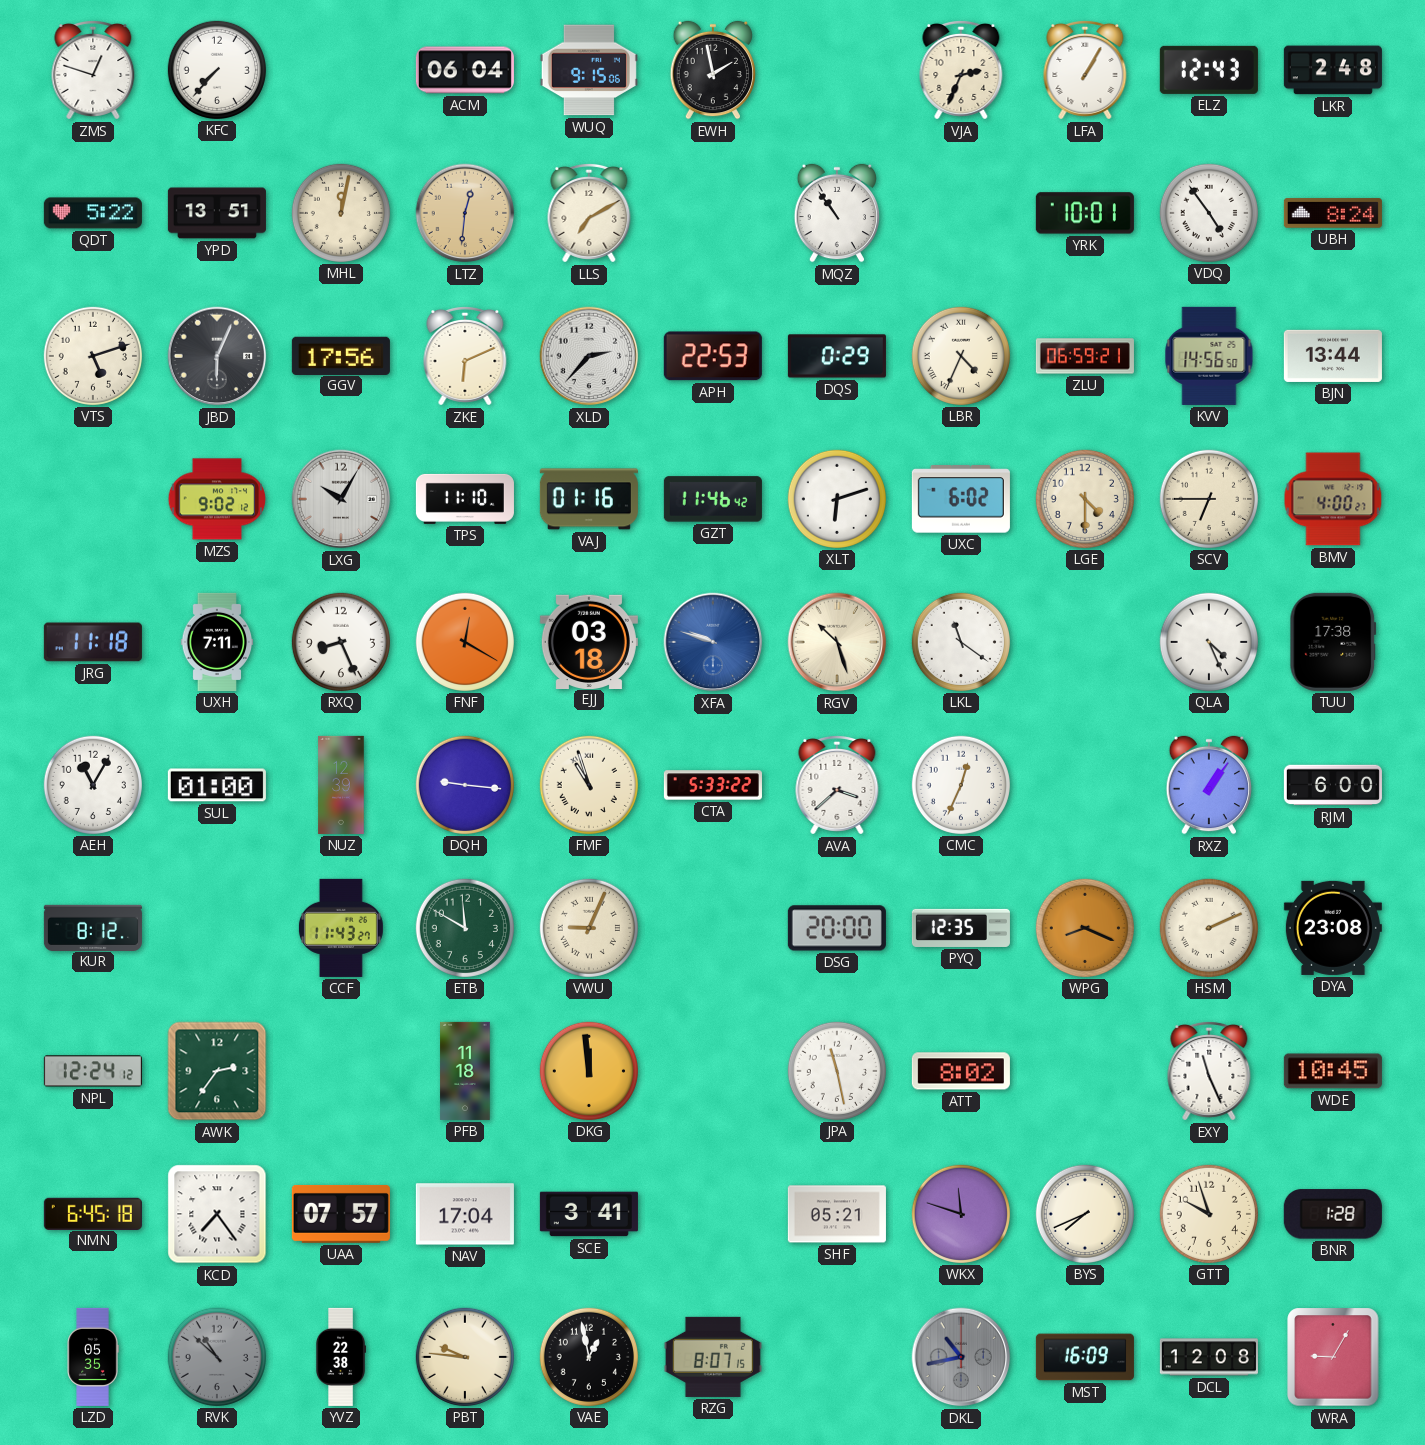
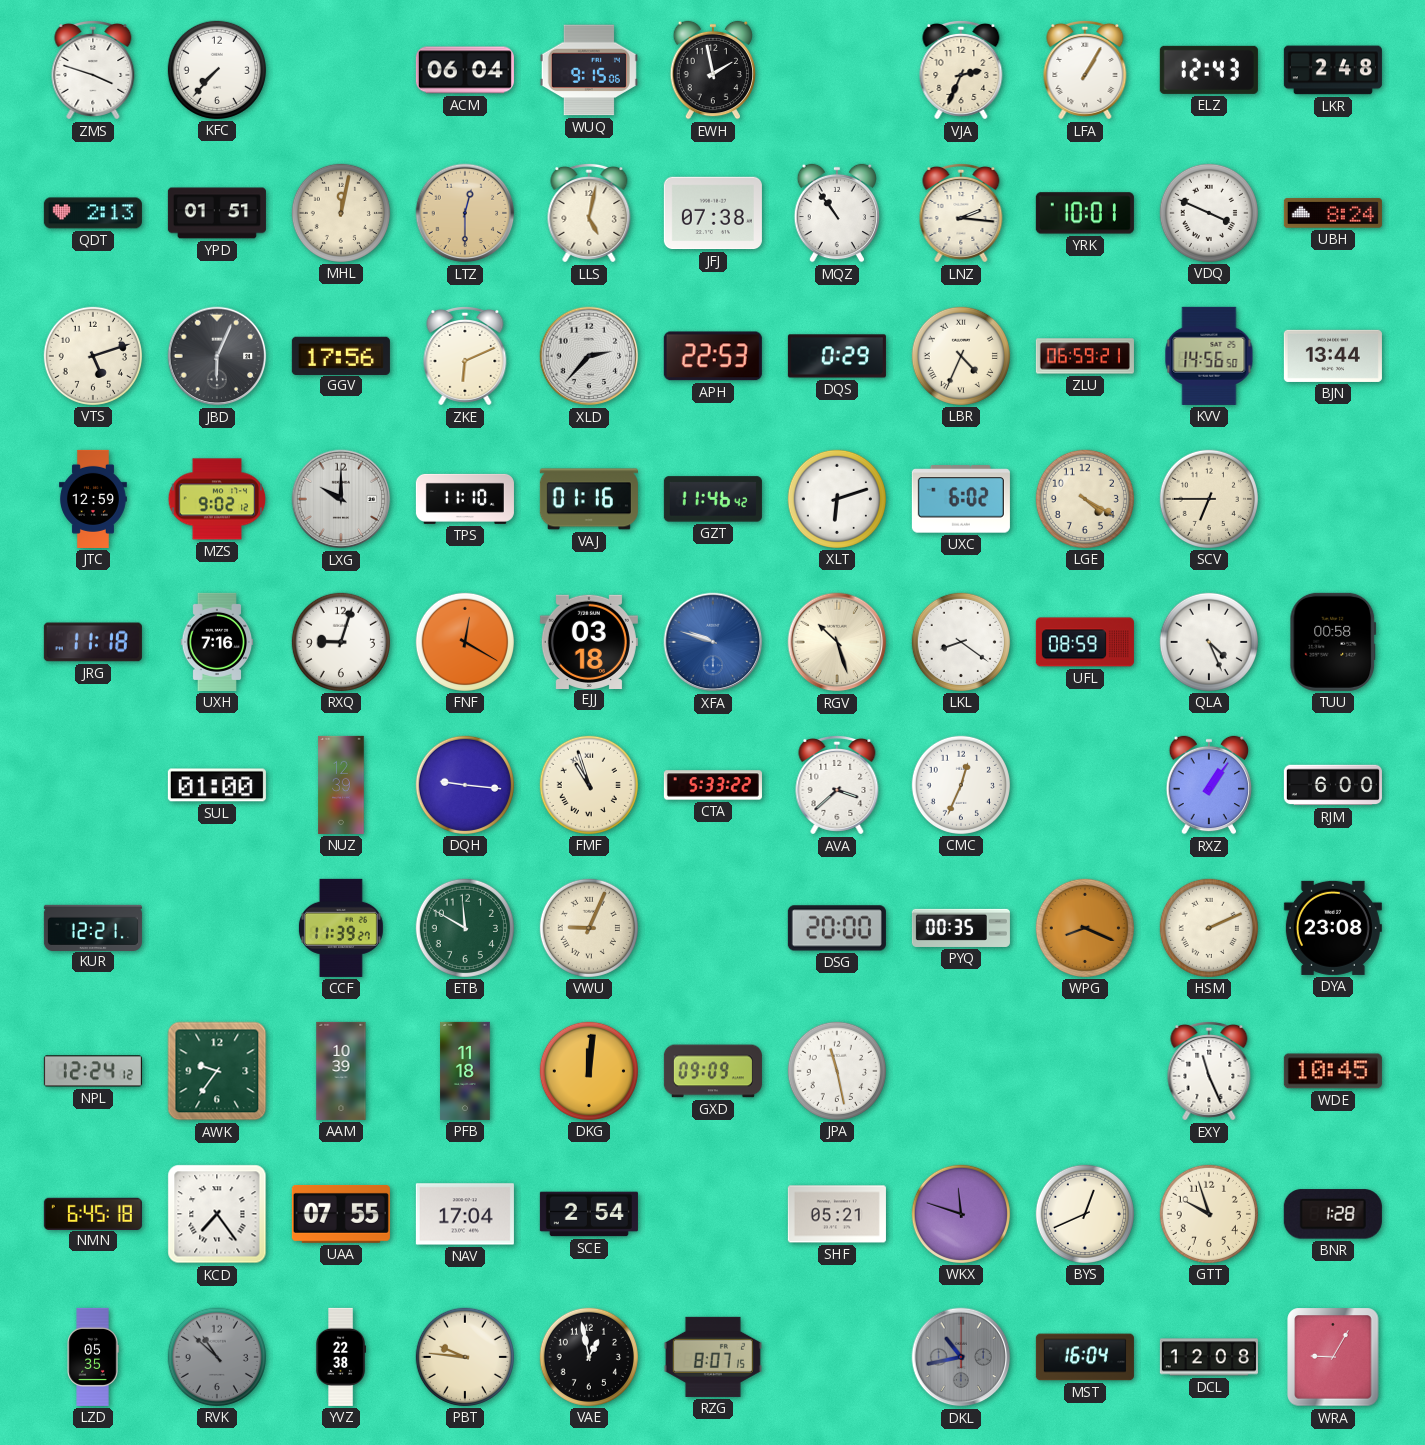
ZMS: 12:48 -> 3:48 (93, 70)
QDT: 5:22 -> 2:13 (93, 213)
YPD: 13:51 -> 01:51 (217, 213)
LTZ: 12:31 -> 12:30 (465, 213)
LLS: 7:10 -> 5:02 (589, 213)
JFJ: none -> 07:38 (713, 213)
LNZ: none -> 2:16 (961, 213)
VDQ: 4:54 -> 3:49 (1209, 213)
JTC: none -> 12:59 (93, 499)
LXG: 10:05 -> 10:00 (341, 499)
LGE: 4:30 -> 4:20 (1085, 499)
BMV: 4:00 -> none (1333, 499)
UXH: 7:11 -> 7:16 (217, 642)
RXQ: 8:26 -> 9:03 (341, 642)
LKL: 11:21 -> 8:21 (961, 642)
UFL: none -> 08:59 (1085, 642)
TUU: 17:38 -> 00:58 (1333, 642)
AEH: 11:05 -> none (93, 785)
KUR: 8:12 -> 12:21 (93, 927)
CCF: 11:43 -> 11:39 (341, 928)
PYQ: 12:35 -> 00:35 (961, 928)
AWK: 2:36 -> 9:36 (217, 1071)
AAM: none -> 10:39 (341, 1071)
DKG: 11:59 -> 12:01 (589, 1071)
GXD: none -> 09:09 (713, 1071)
ATT: 8:02 -> none (961, 1071)
UAA: 07:57 -> 07:55 (341, 1214)
SCE: 3:41 -> 2:54 (589, 1214)
BYS: 7:41 -> 12:41 (1085, 1214)
MST: 16:09 -> 16:04 (1085, 1357)
